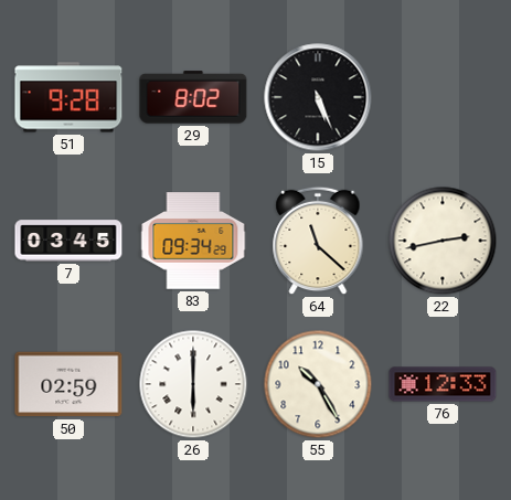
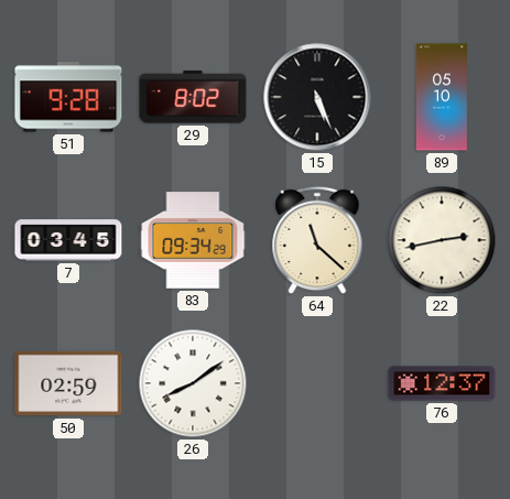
89: none -> 05:10 (442, 97)
26: 6:00 -> 8:09 (193, 383)
55: 10:25 -> none (318, 384)
76: 12:33 -> 12:37 (442, 383)
